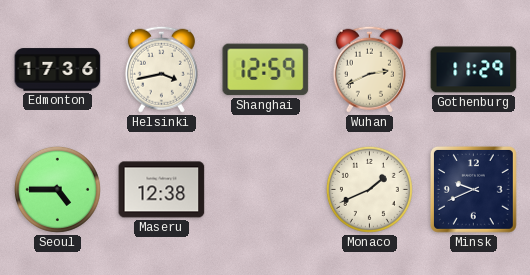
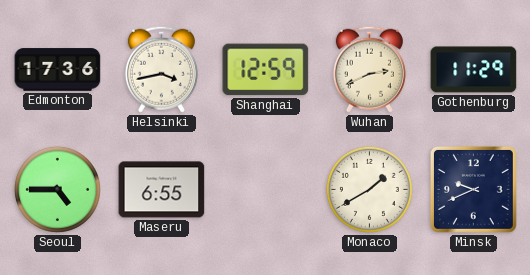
Maseru: 12:38 -> 6:55 (162, 190)
Monaco: 1:41 -> 1:40 (369, 189)
